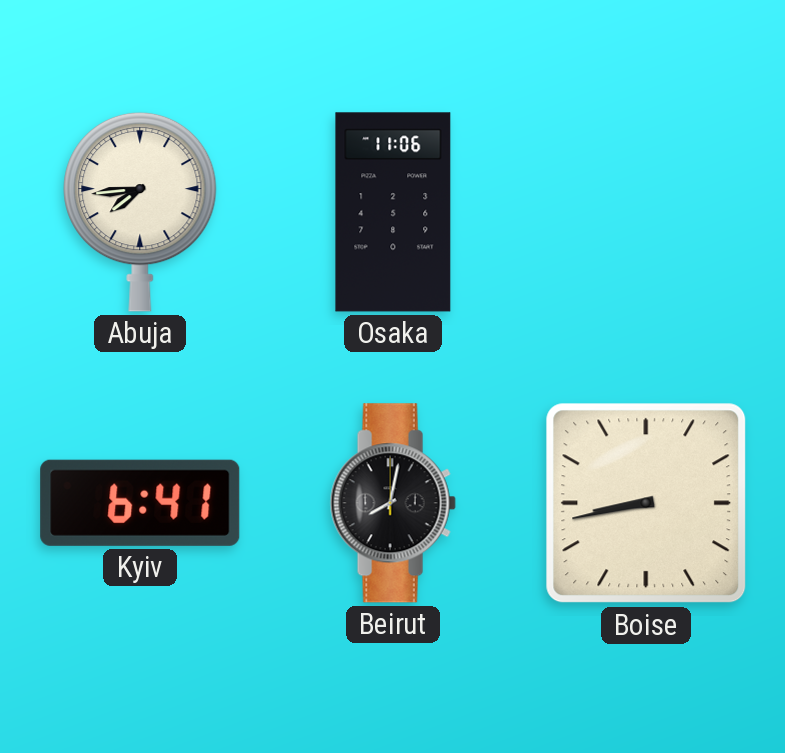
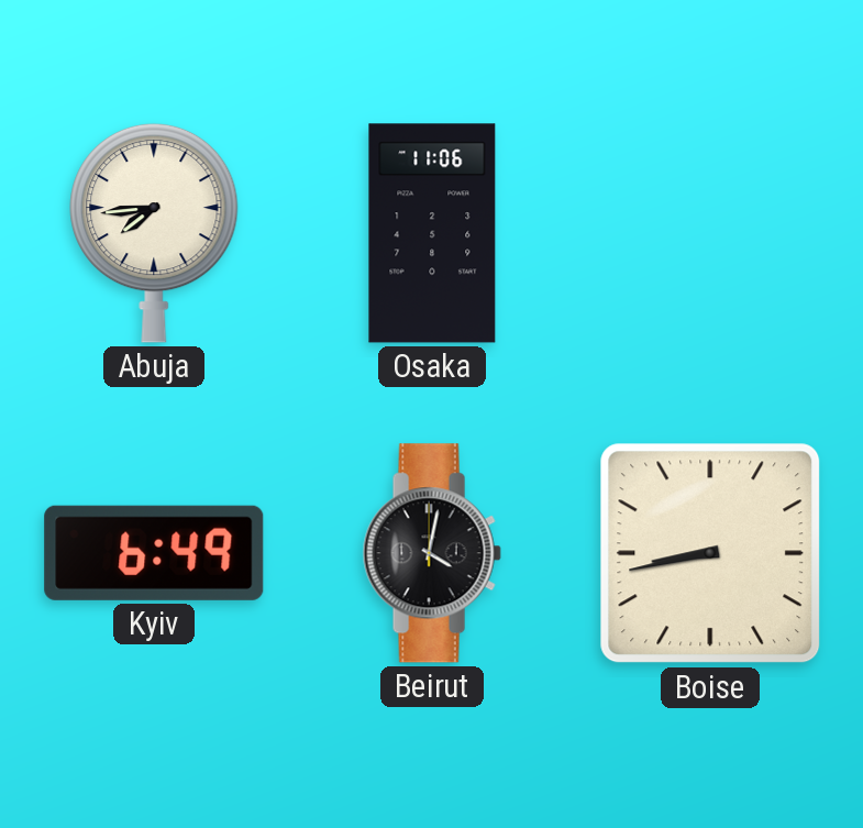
Kyiv: 6:41 -> 6:49 (154, 553)
Beirut: 8:02 -> 4:02 (432, 553)
